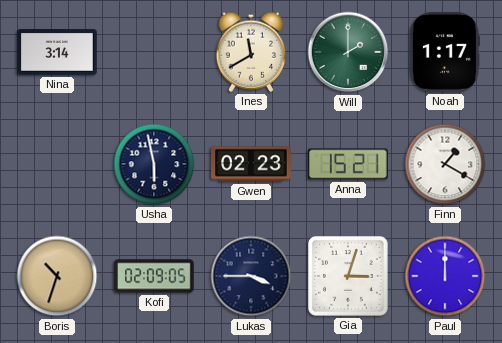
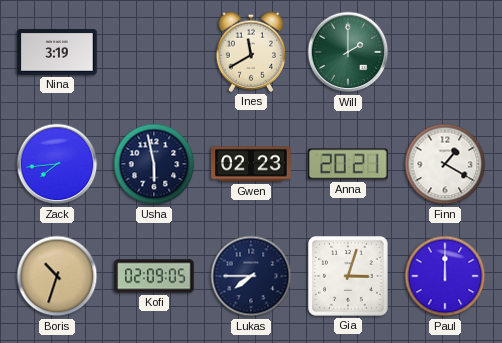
Nina: 3:14 -> 3:19 (57, 52)
Noah: 1:17 -> none (444, 52)
Zack: none -> 7:44 (57, 164)
Anna: 15:21 -> 20:21 (349, 164)
Lukas: 3:45 -> 7:45 (251, 276)
